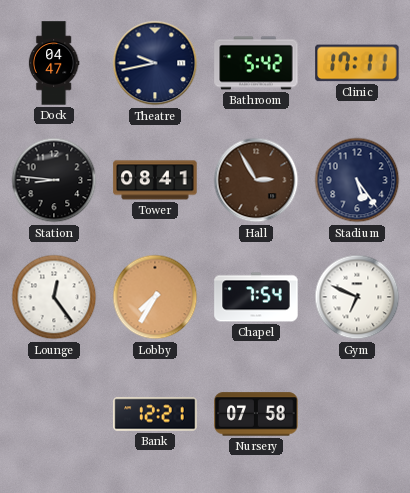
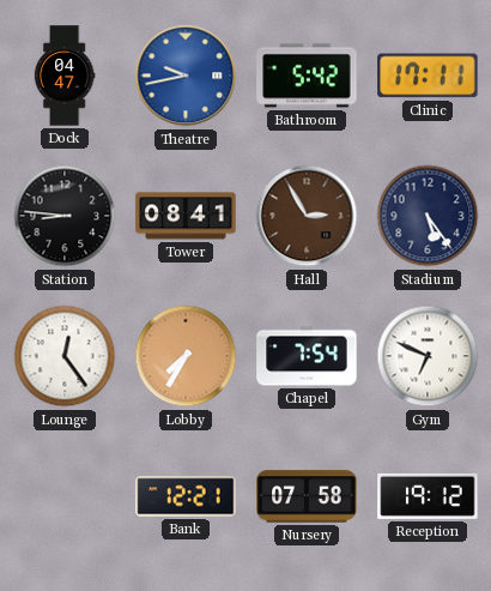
Theatre dial: navy -> blue (186, 76)
Reception: none -> 19:12 (428, 496)
